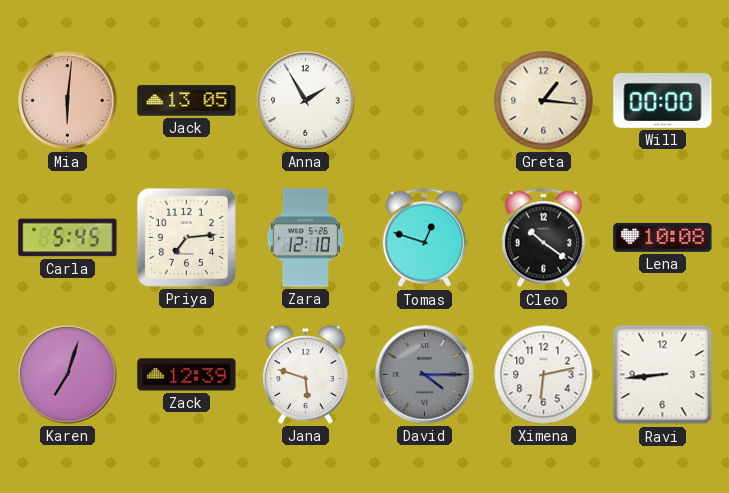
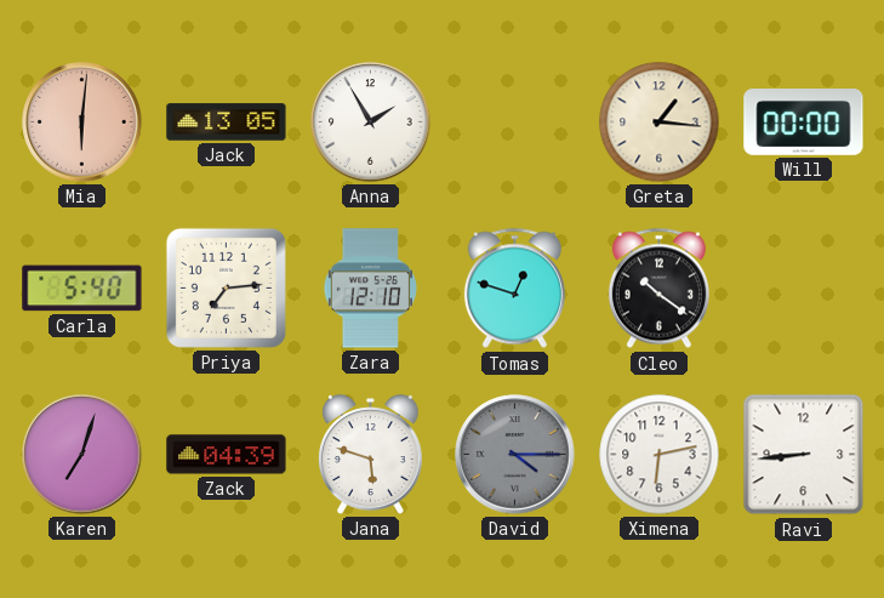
Carla: 5:45 -> 5:40 (82, 289)
Lena: 10:08 -> none (663, 237)
Zack: 12:39 -> 04:39 (227, 455)
